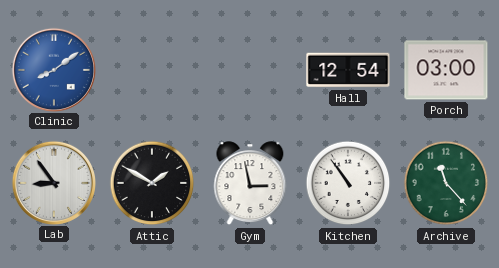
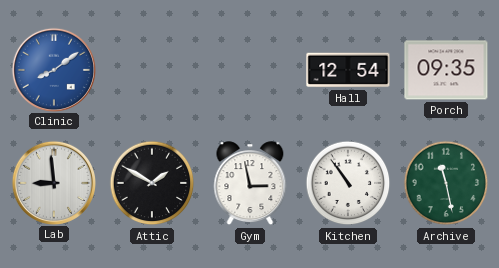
Porch: 03:00 -> 09:35 (446, 70)
Lab: 8:54 -> 8:59 (53, 182)
Archive: 11:23 -> 11:28 (446, 183)
